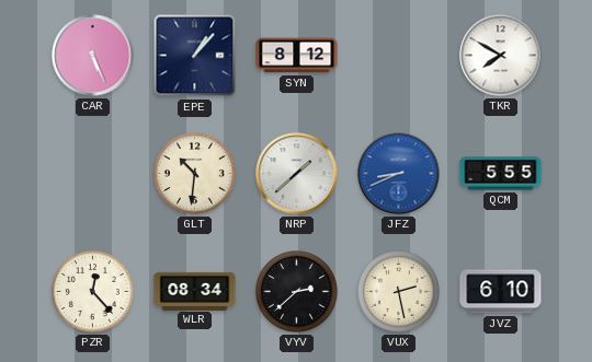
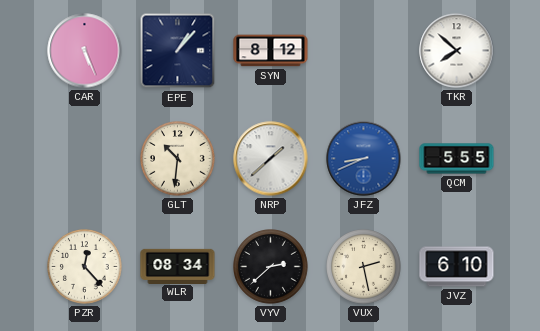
TKR: 7:50 -> 7:52 (457, 51)
